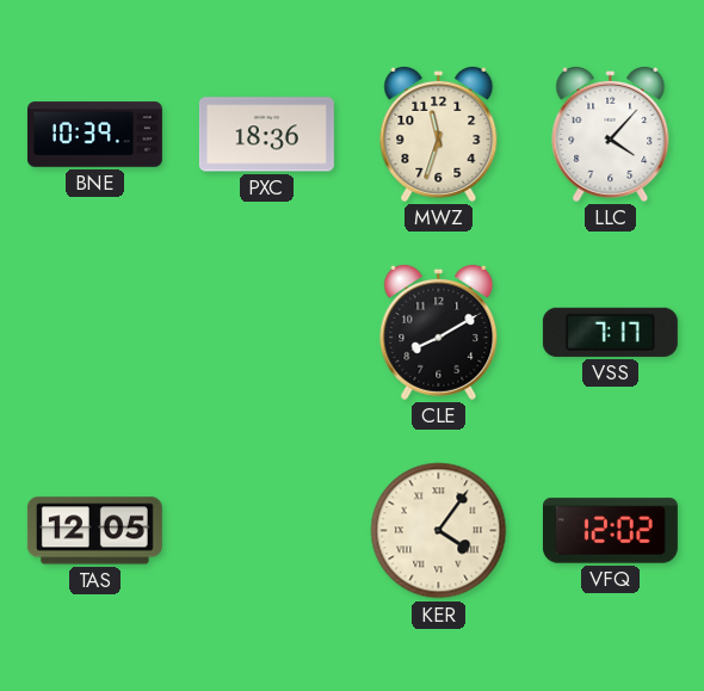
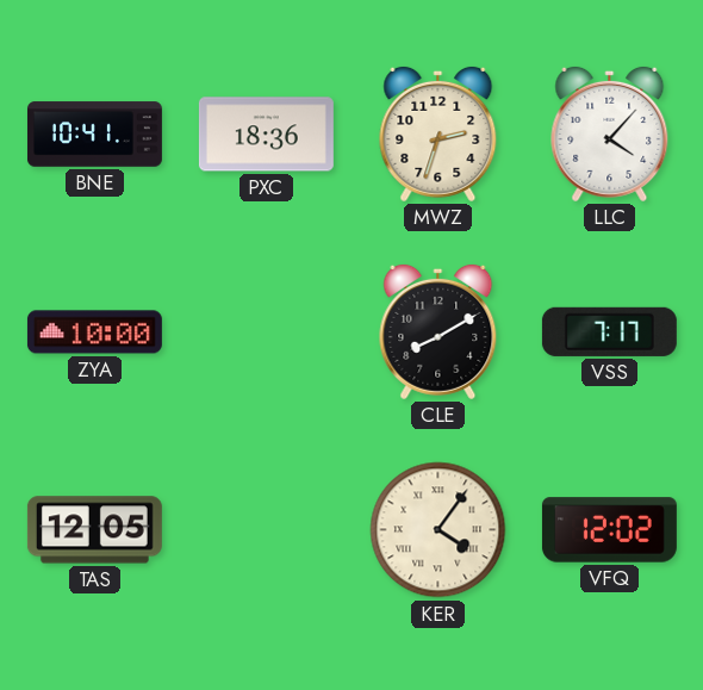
BNE: 10:39 -> 10:41 (94, 135)
MWZ: 11:33 -> 2:33 (438, 133)
ZYA: none -> 10:00 (94, 332)
